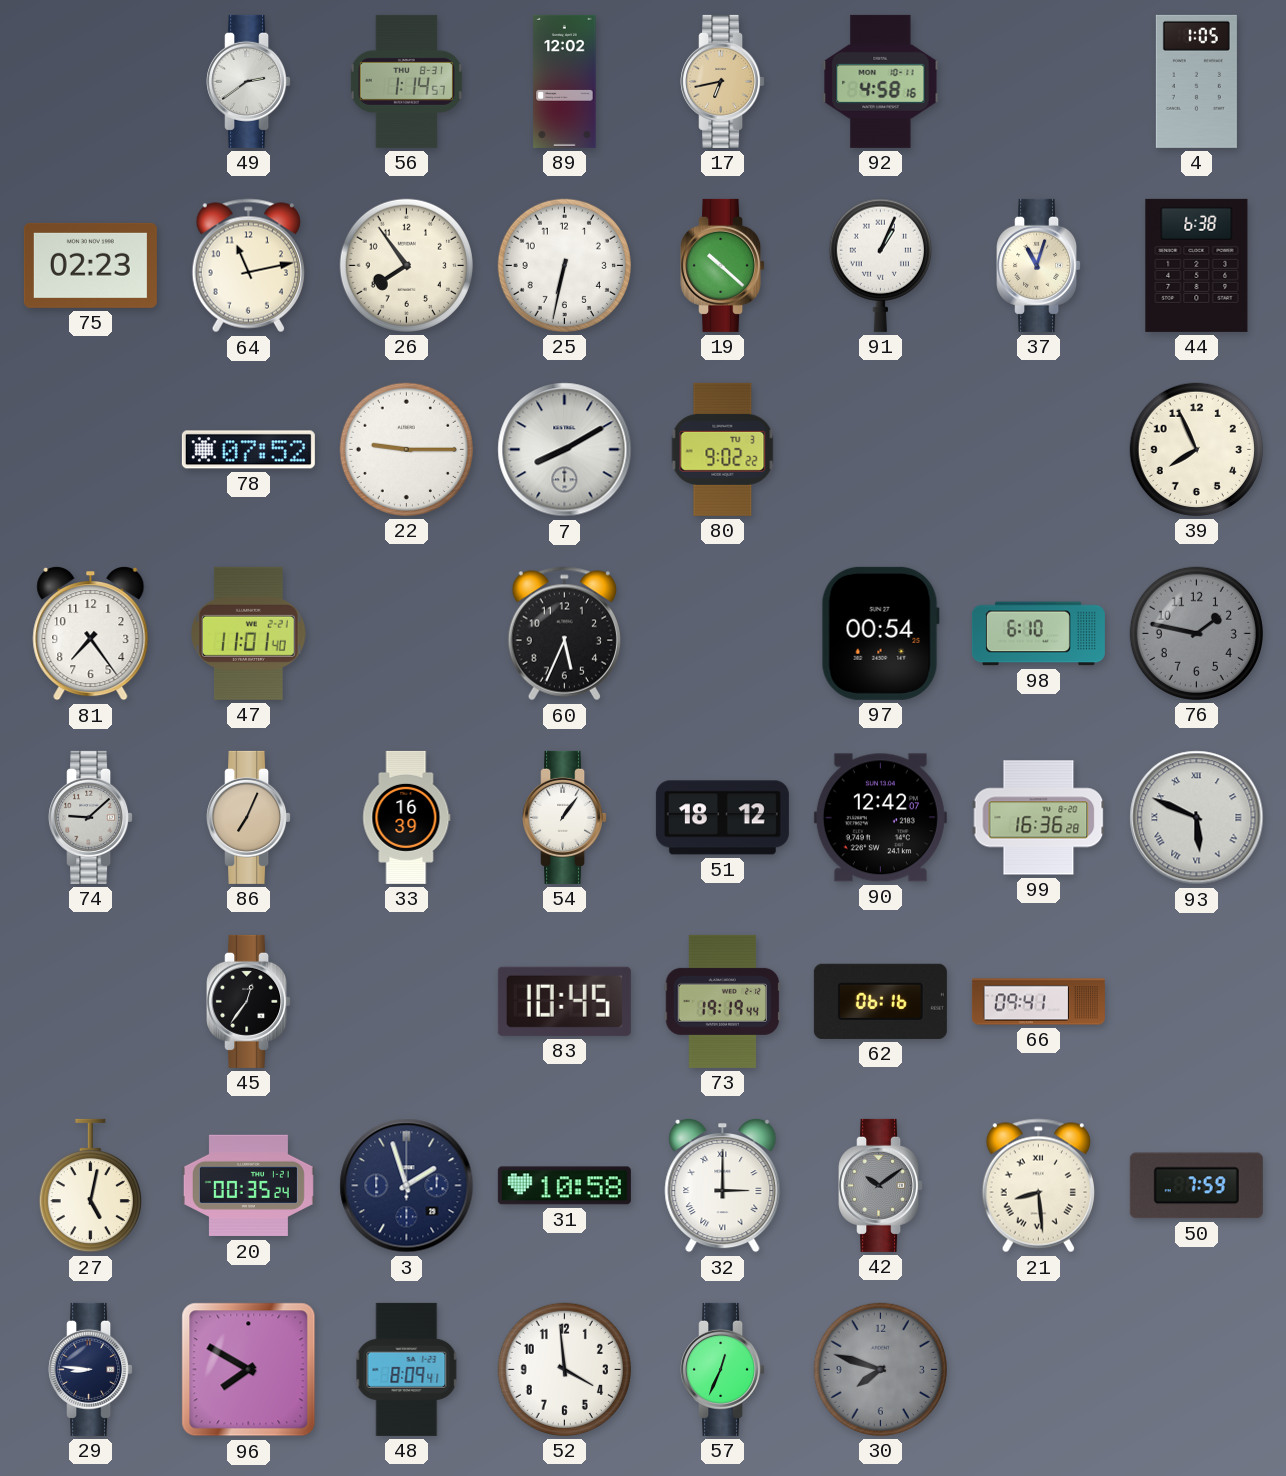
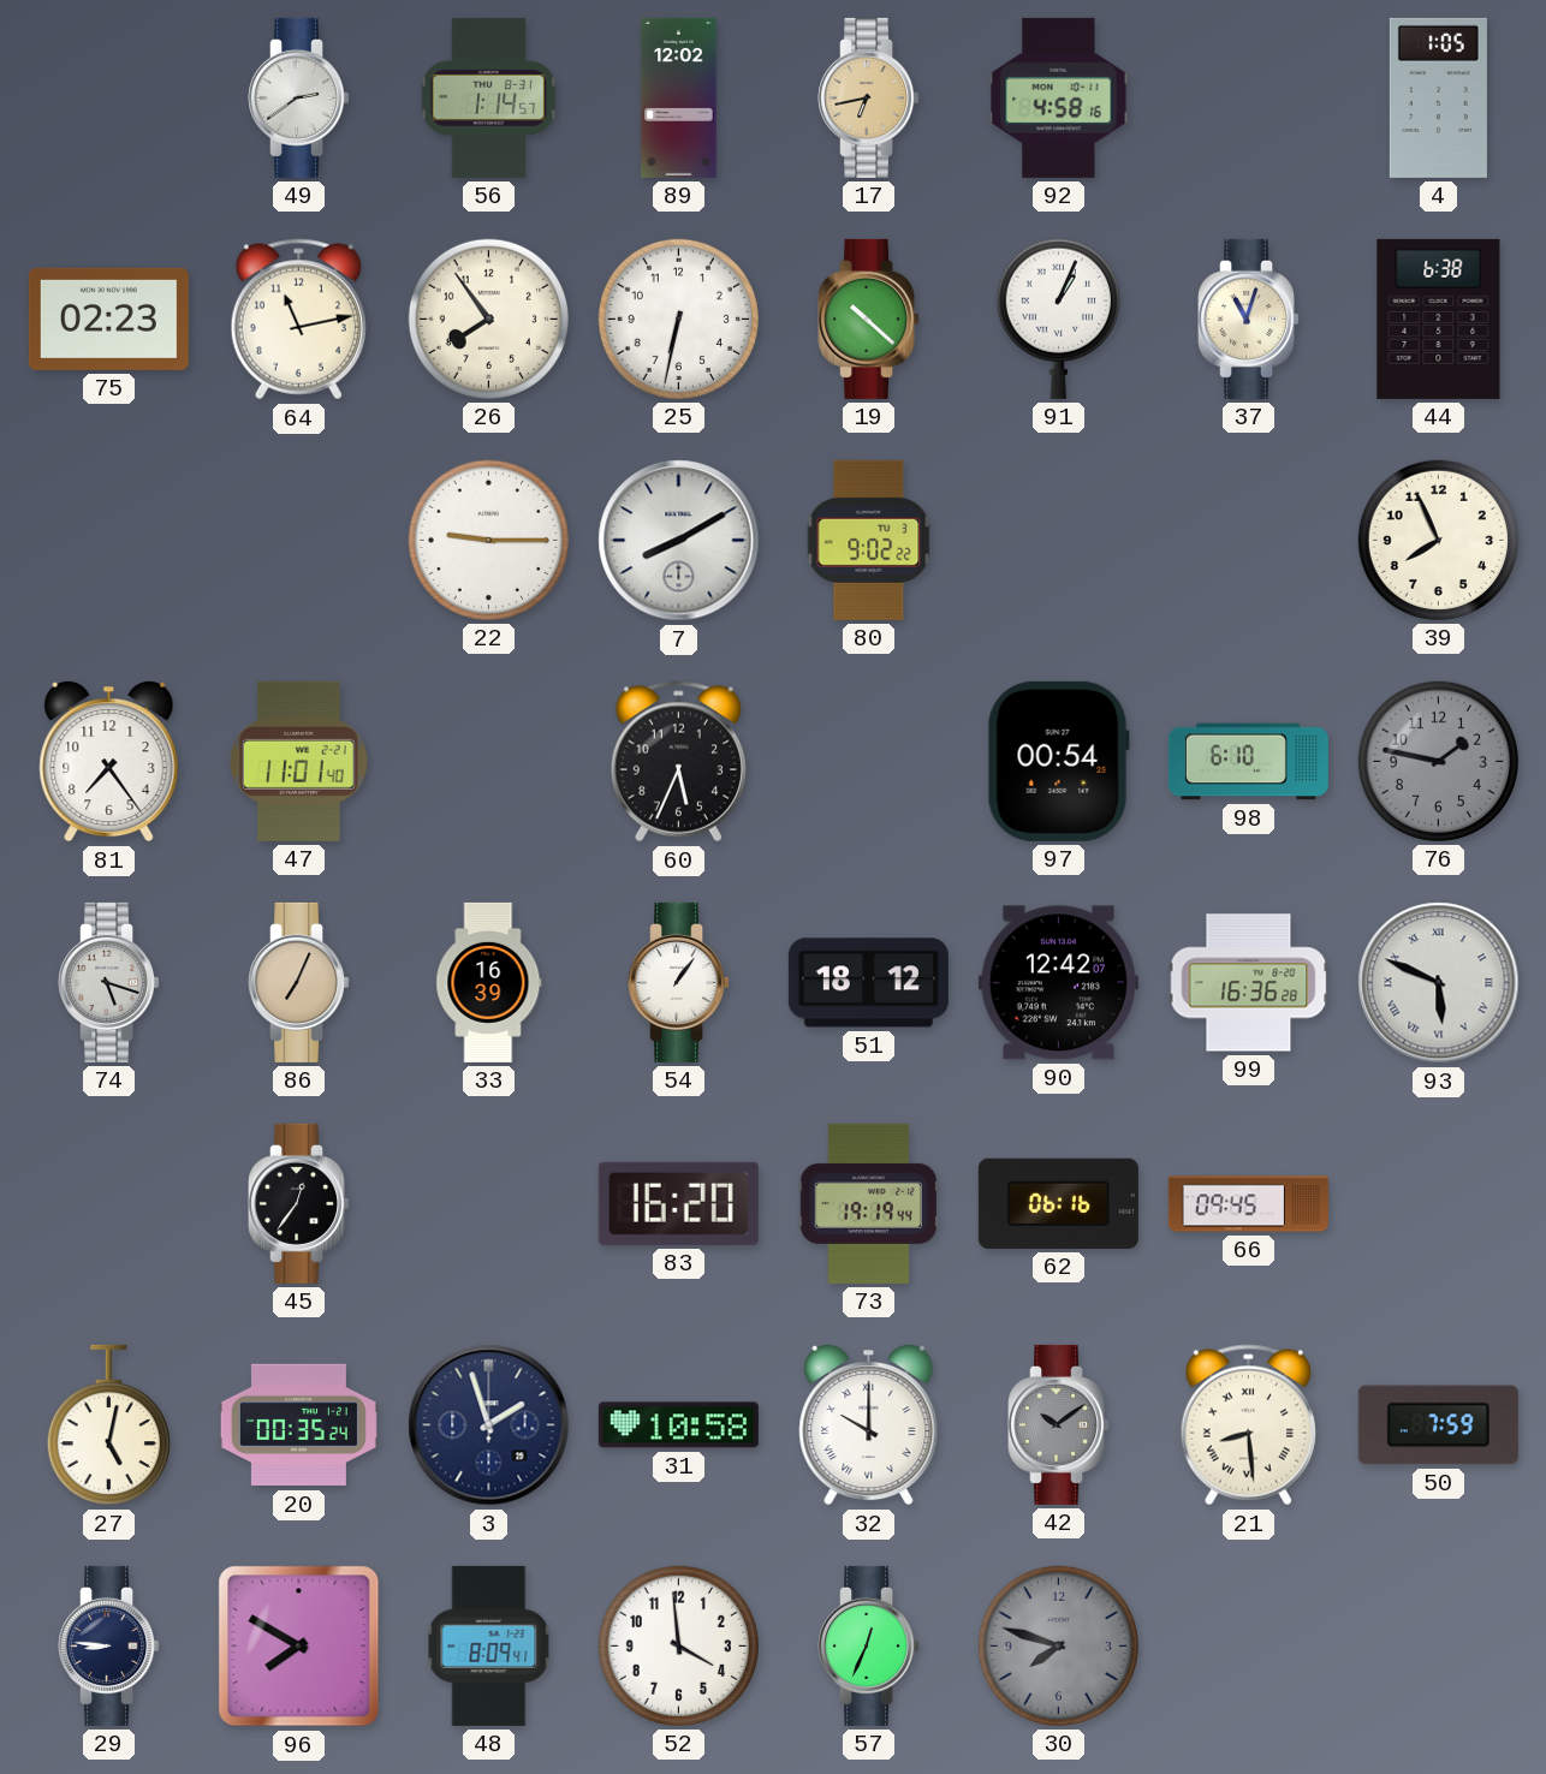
78: 07:52 -> none (248, 450)
74: 9:08 -> 5:18 (109, 982)
83: 10:45 -> 16:20 (678, 1203)
66: 09:41 -> 09:45 (1248, 1204)
32: 3:00 -> 10:00 (869, 1425)
